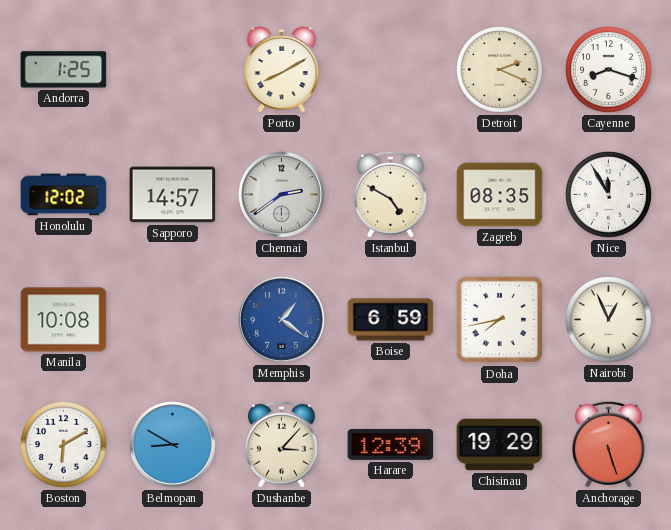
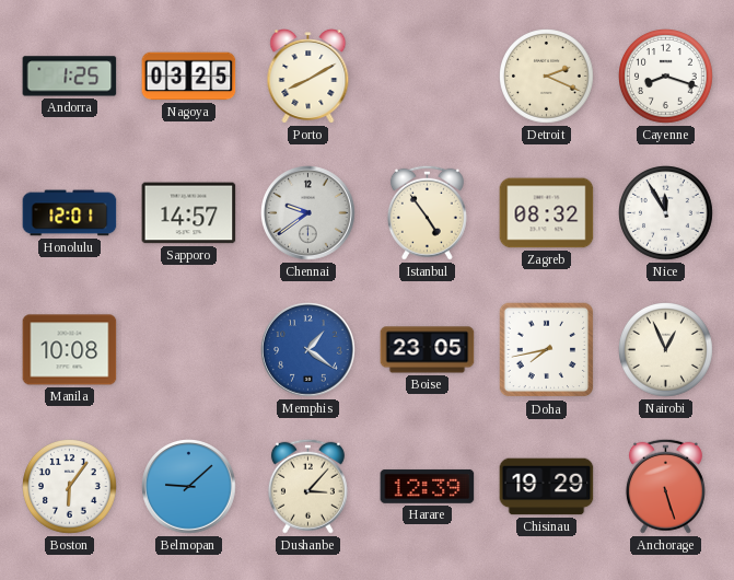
Nagoya: none -> 03:25 (189, 77)
Honolulu: 12:02 -> 12:01 (70, 213)
Chennai: 2:39 -> 9:39 (308, 213)
Istanbul: 4:50 -> 4:54 (427, 212)
Zagreb: 08:35 -> 08:32 (547, 213)
Boise: 6:59 -> 23:05 (428, 350)
Boston: 6:10 -> 6:06 (70, 487)
Belmopan: 8:50 -> 9:08 (189, 487)
